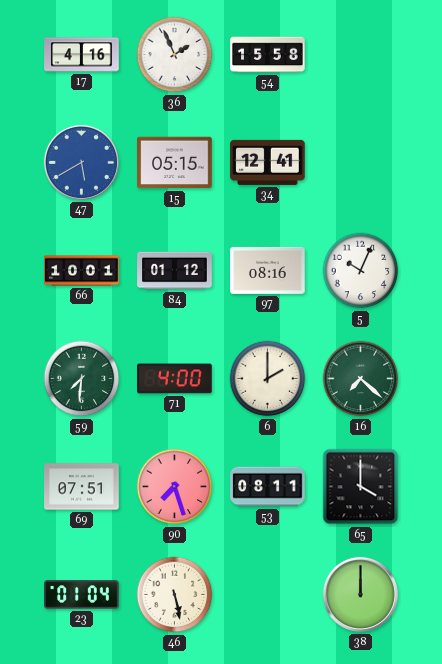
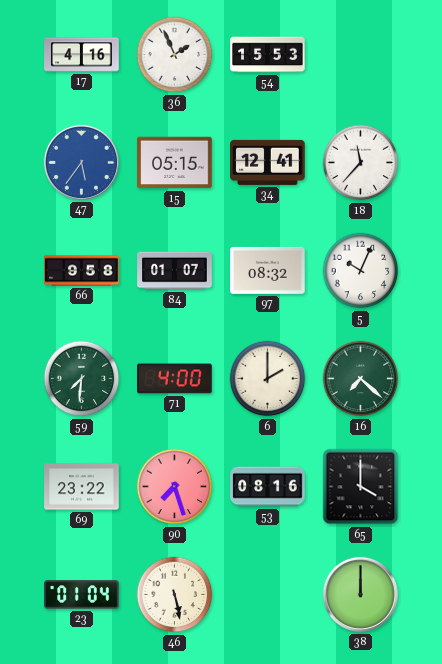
54: 15:58 -> 15:53 (268, 55)
47: 5:40 -> 5:36 (81, 162)
18: none -> 11:37 (361, 163)
66: 10:01 -> 9:58 (82, 271)
84: 01:12 -> 01:07 (175, 271)
97: 08:16 -> 08:32 (268, 270)
69: 07:51 -> 23:22 (82, 487)
53: 08:11 -> 08:16 (268, 487)
